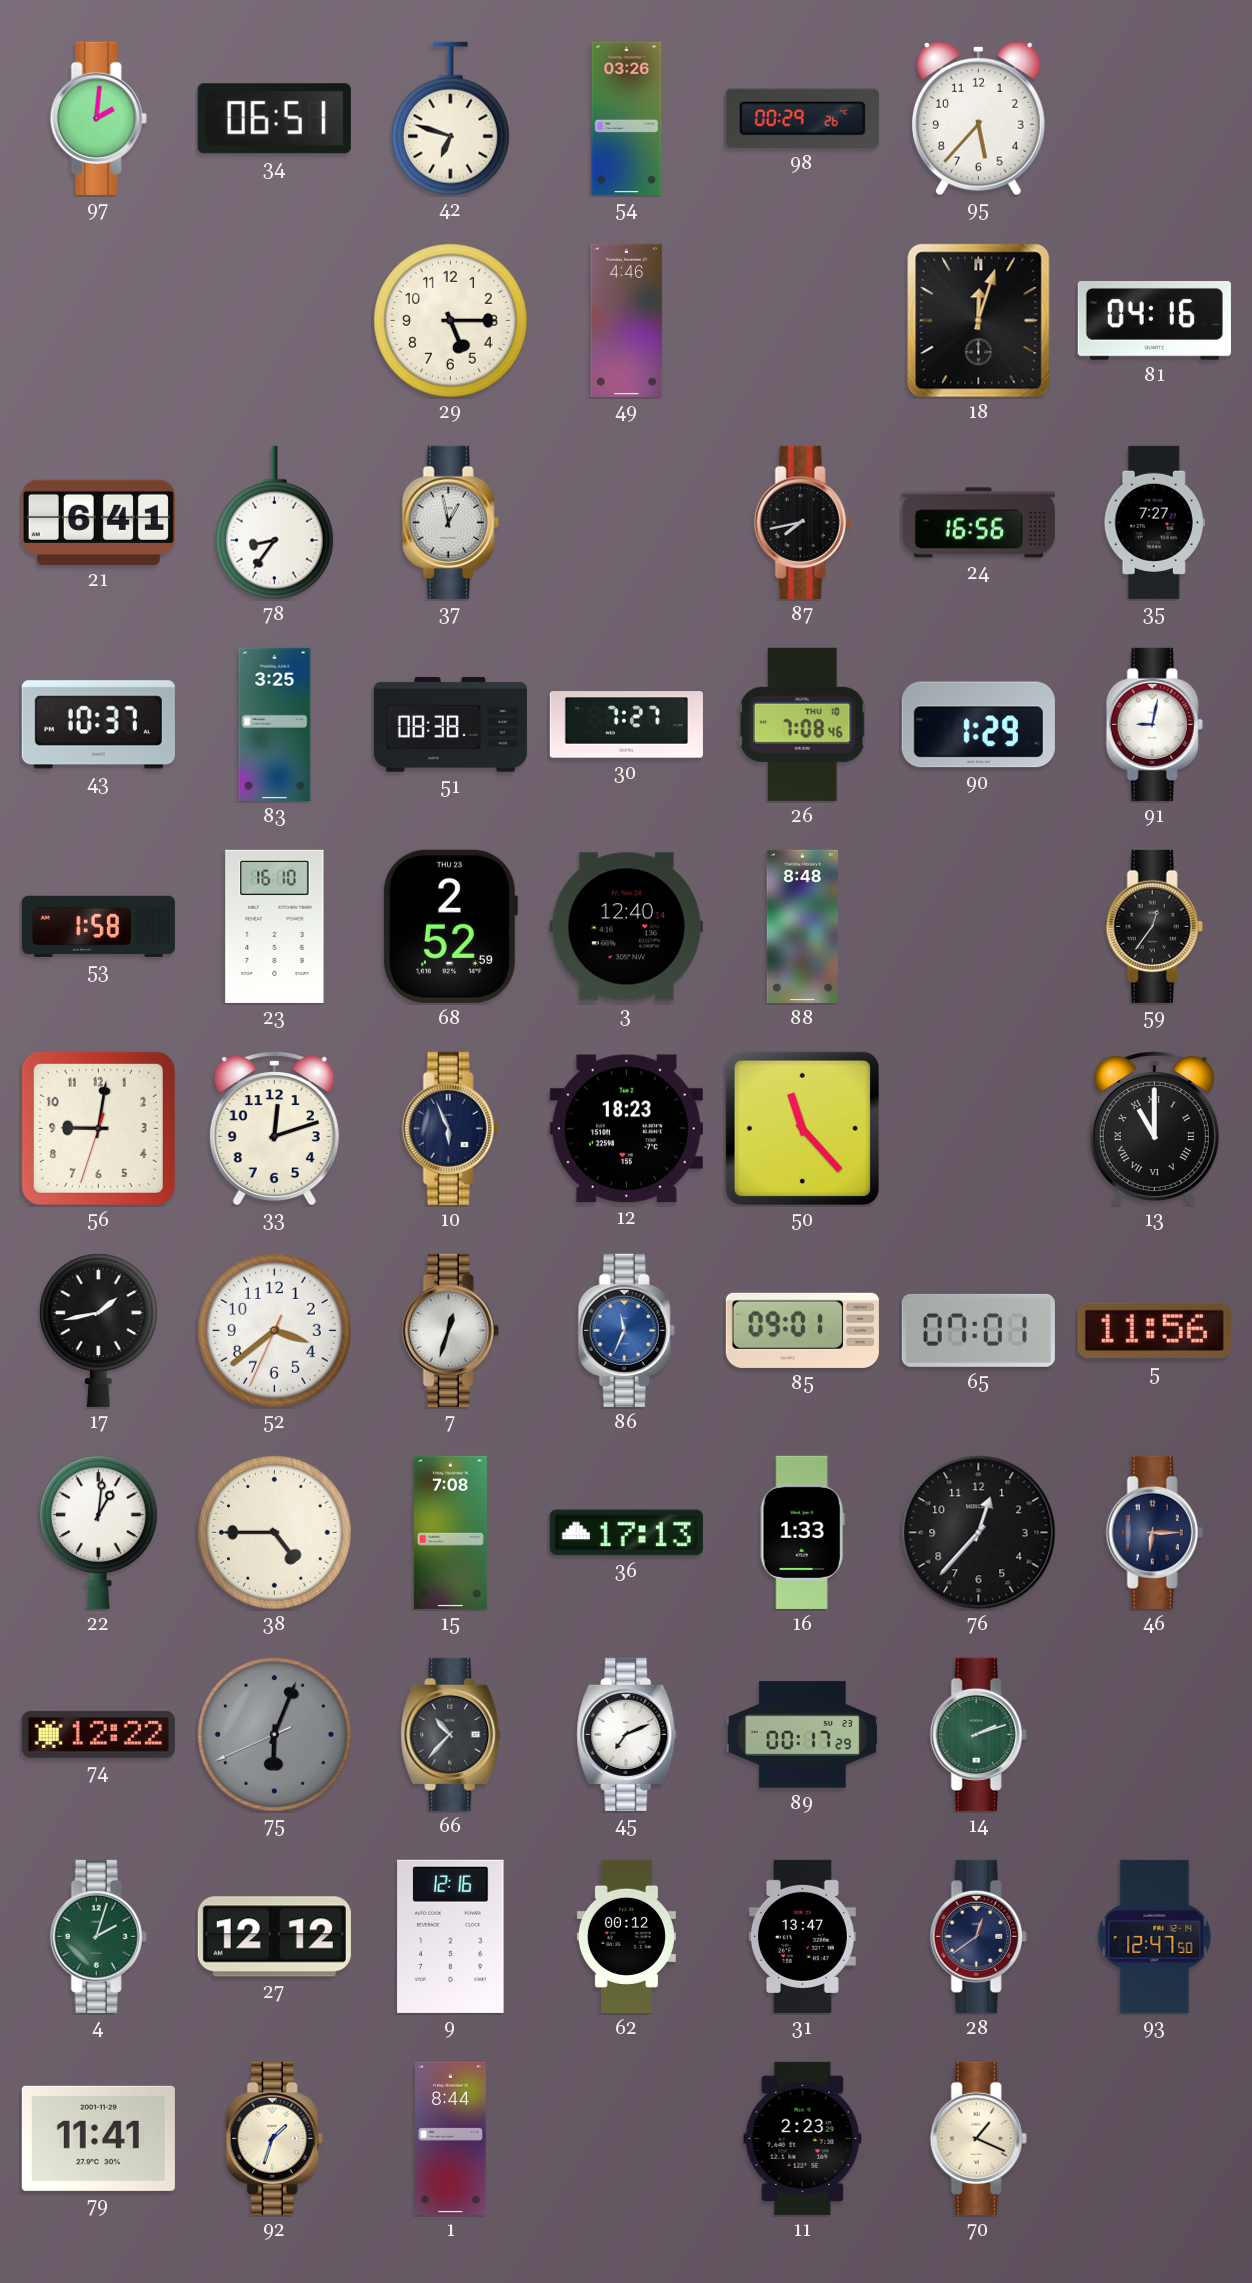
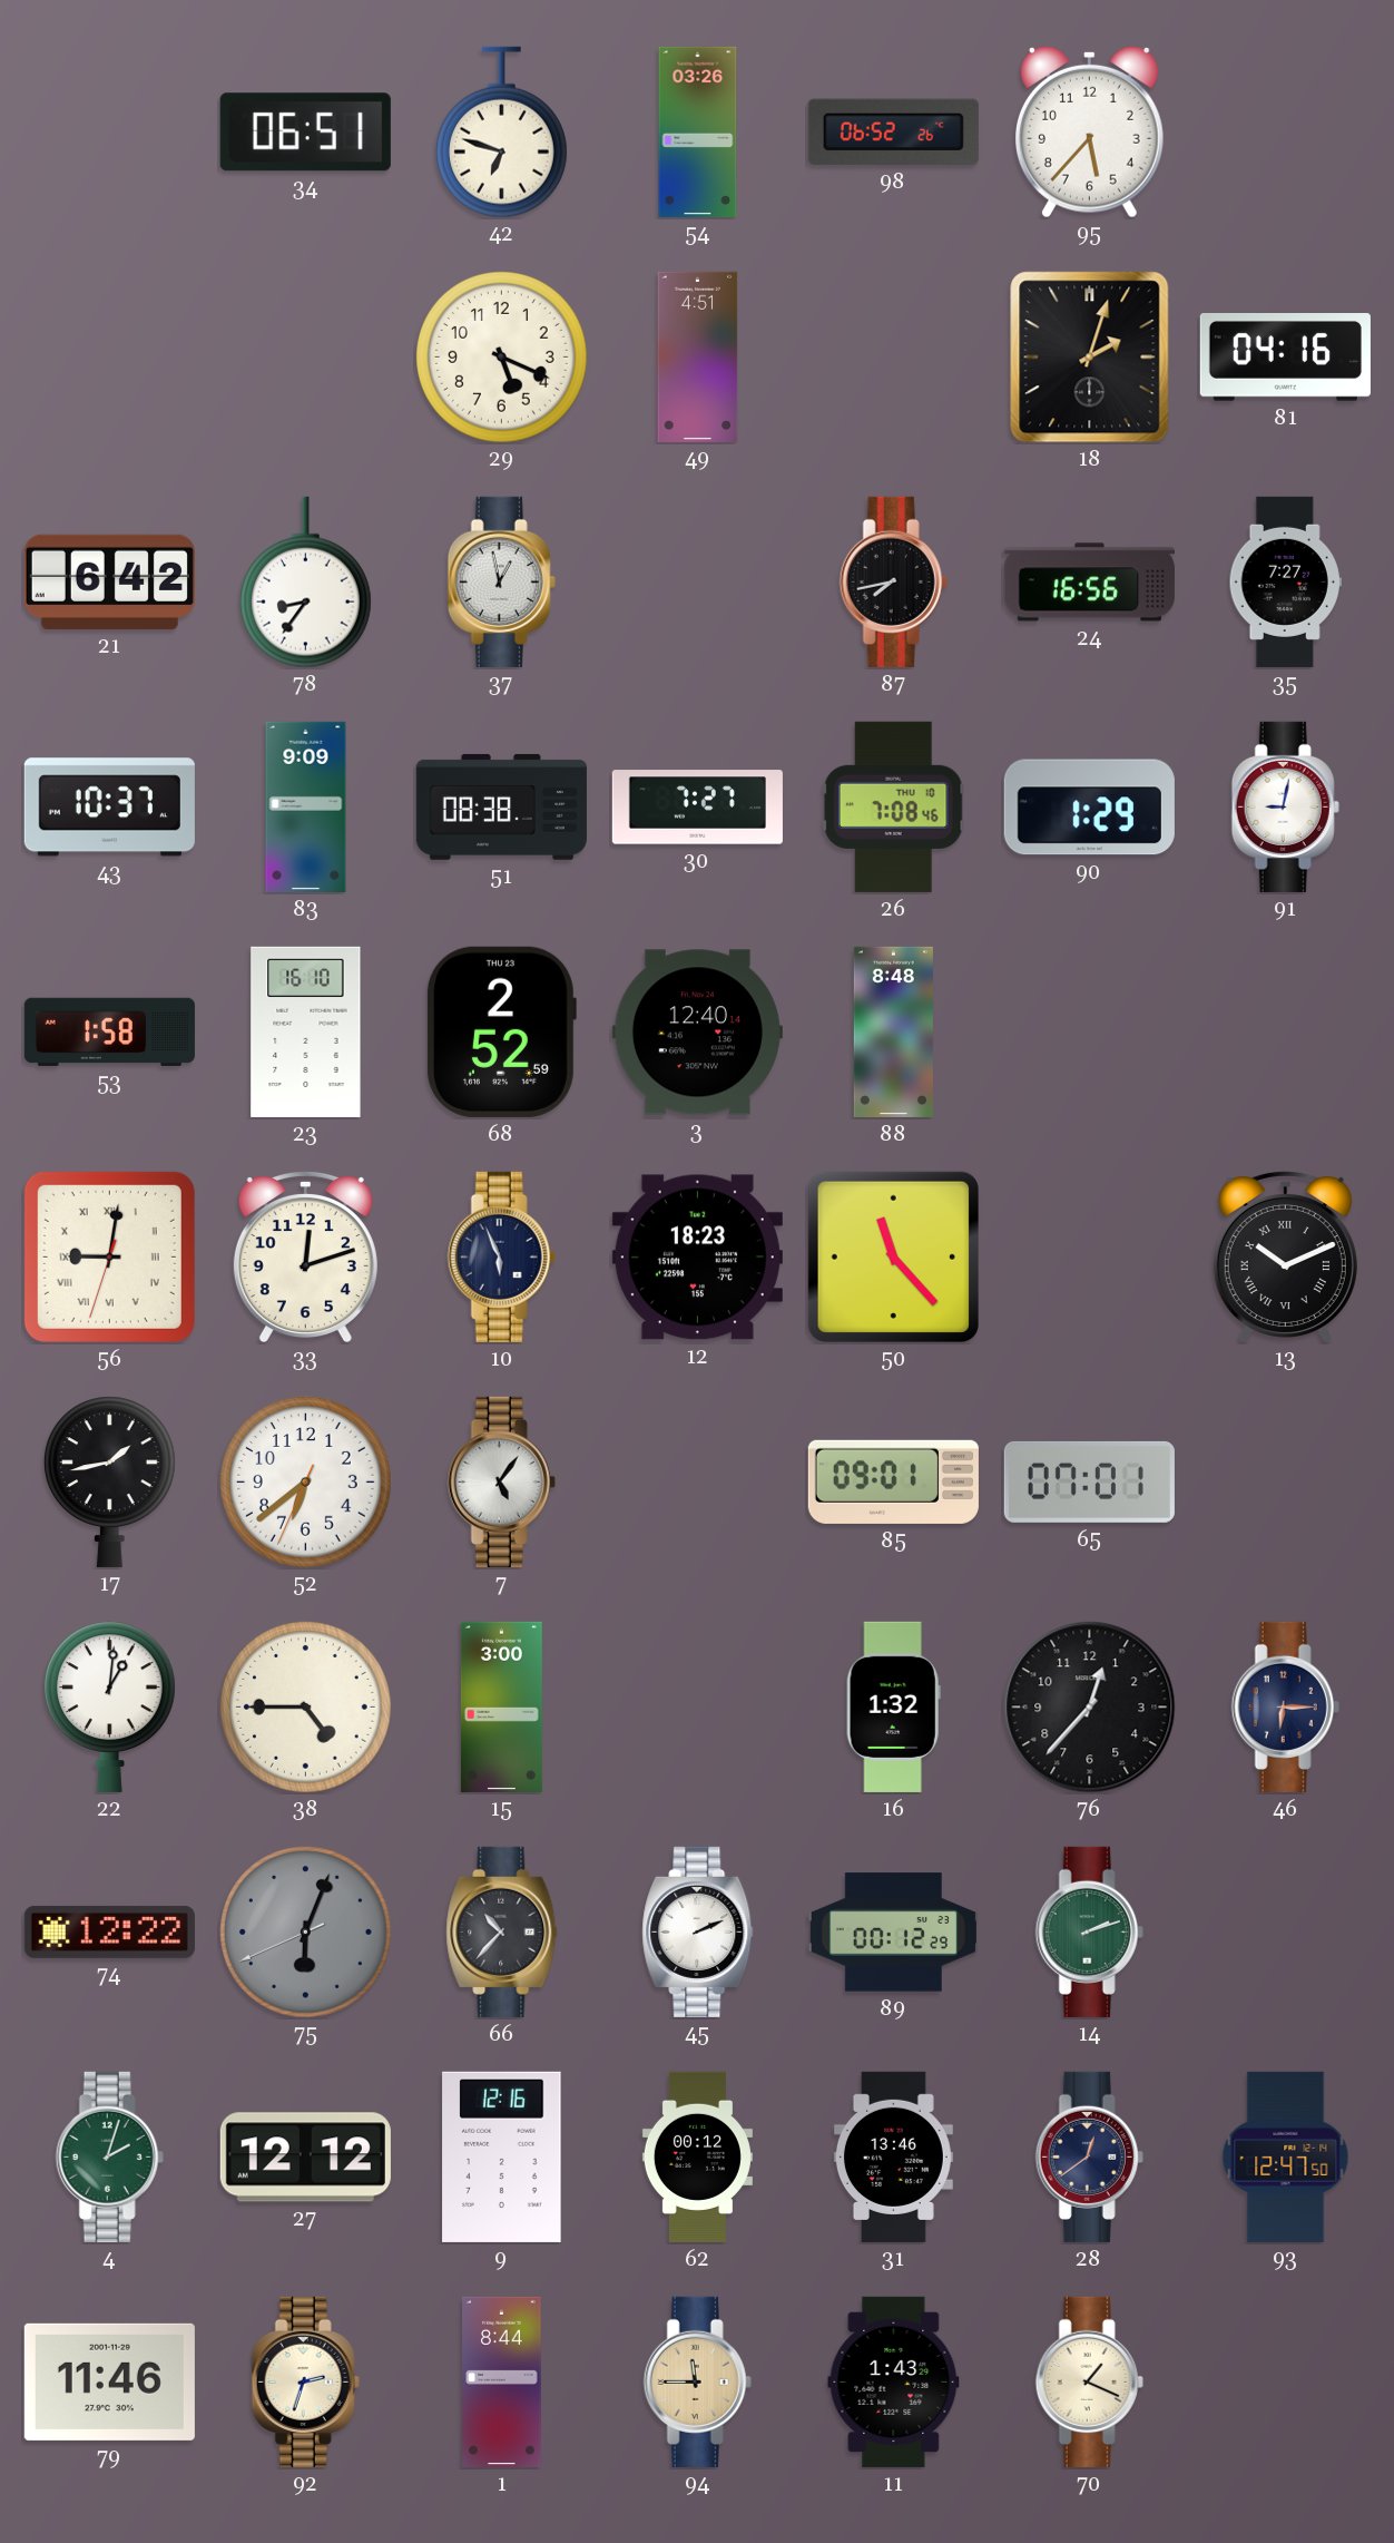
97: 2:01 -> none (98, 118)
98: 00:29 -> 06:52 (893, 131)
29: 5:15 -> 5:19 (502, 358)
49: 4:46 -> 4:51 (698, 356)
18: 12:03 -> 2:03 (1090, 358)
21: 6:41 -> 6:42 (109, 581)
83: 3:25 -> 9:09 (306, 806)
59: 12:36 -> none (1154, 926)
56 numerals: Arabic -> Roman (109, 1256)
13: 11:00 -> 10:11 (1285, 1256)
52: 3:38 -> 6:38 (306, 1483)
7: 12:33 -> 5:06 (501, 1481)
86: 11:34 -> none (626, 1330)
5: 11:56 -> none (1154, 1331)
15: 7:08 -> 3:00 (501, 1706)
36: 17:13 -> none (626, 1533)
16: 1:33 -> 1:32 (893, 1706)
45: 7:11 -> 2:11 (698, 1931)
89: 00:17 -> 00:12 (893, 1933)
31: 13:47 -> 13:46 (893, 2156)
79: 11:41 -> 11:46 (109, 2381)
92: 1:33 -> 2:33 (305, 2381)
94: none -> 11:45 (697, 2381)
11: 2:23 -> 1:43 (894, 2381)
